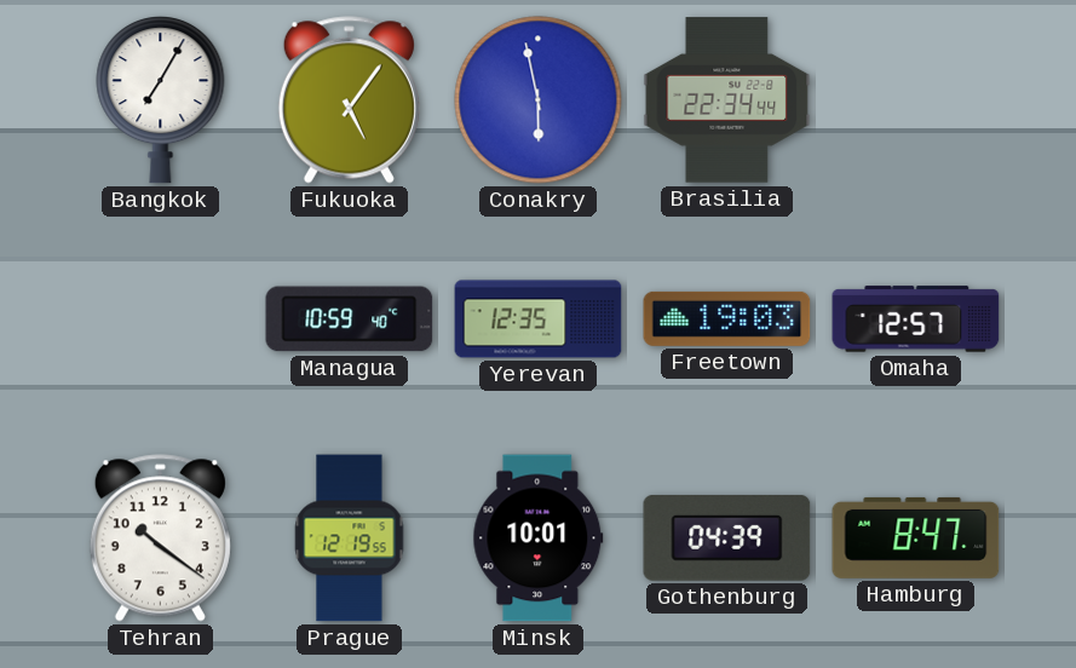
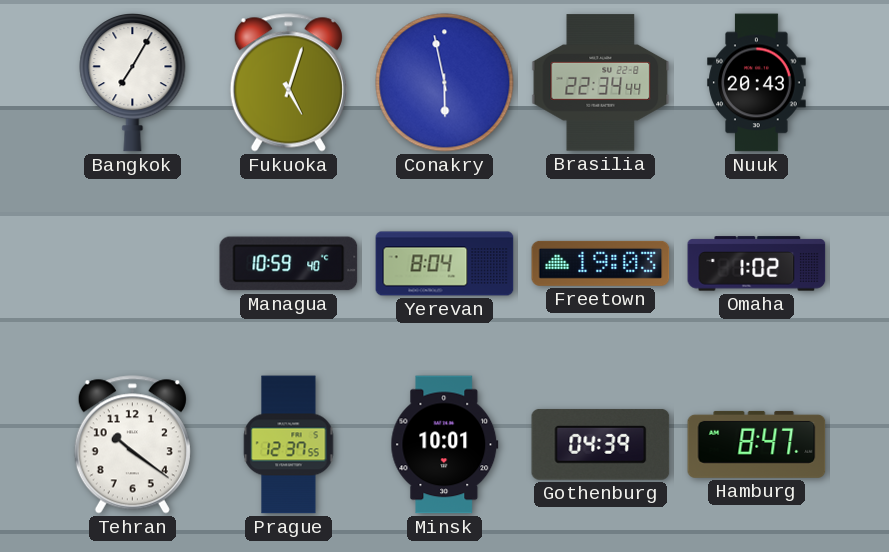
Fukuoka: 5:06 -> 5:03 (288, 83)
Nuuk: none -> 20:43 (757, 83)
Yerevan: 12:35 -> 8:04 (445, 264)
Omaha: 12:57 -> 1:02 (757, 264)
Prague: 12:19 -> 12:37 (289, 445)
